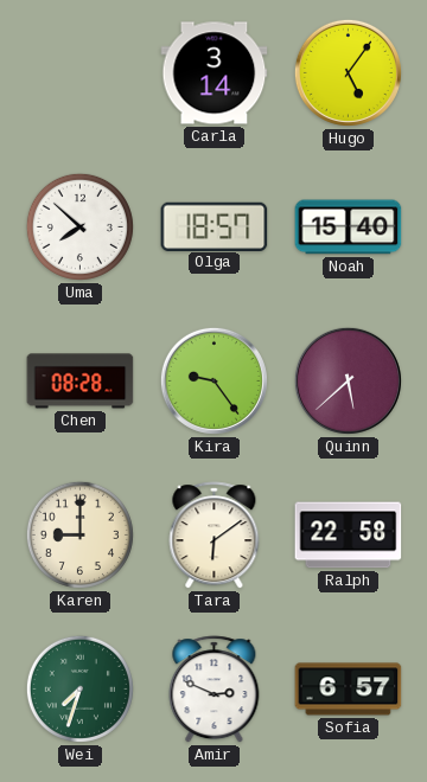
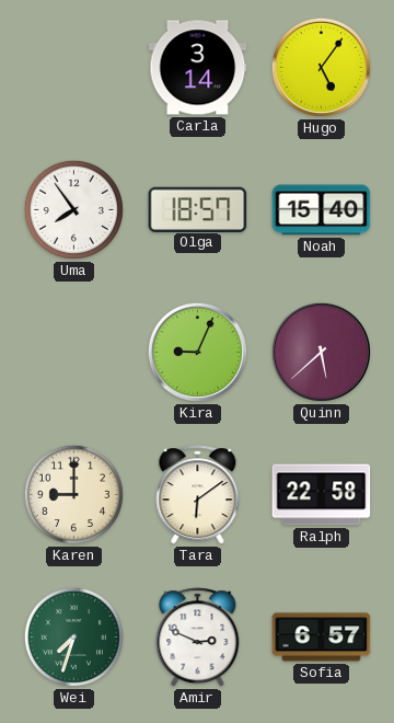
Uma: 7:52 -> 7:54 (73, 209)
Chen: 08:28 -> none (81, 382)
Kira: 9:24 -> 9:04 (197, 352)
